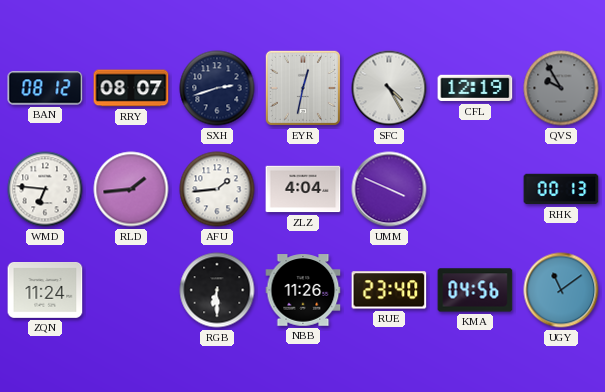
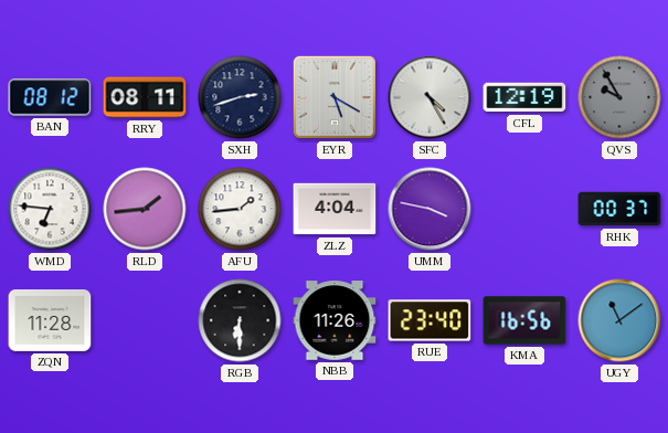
RRY: 08:07 -> 08:11 (145, 97)
EYR: 12:32 -> 5:20 (335, 97)
UMM: 3:49 -> 3:47 (430, 209)
RHK: 00:13 -> 00:37 (619, 209)
ZQN: 11:24 -> 11:28 (50, 321)
KMA: 04:56 -> 16:56 (524, 320)
